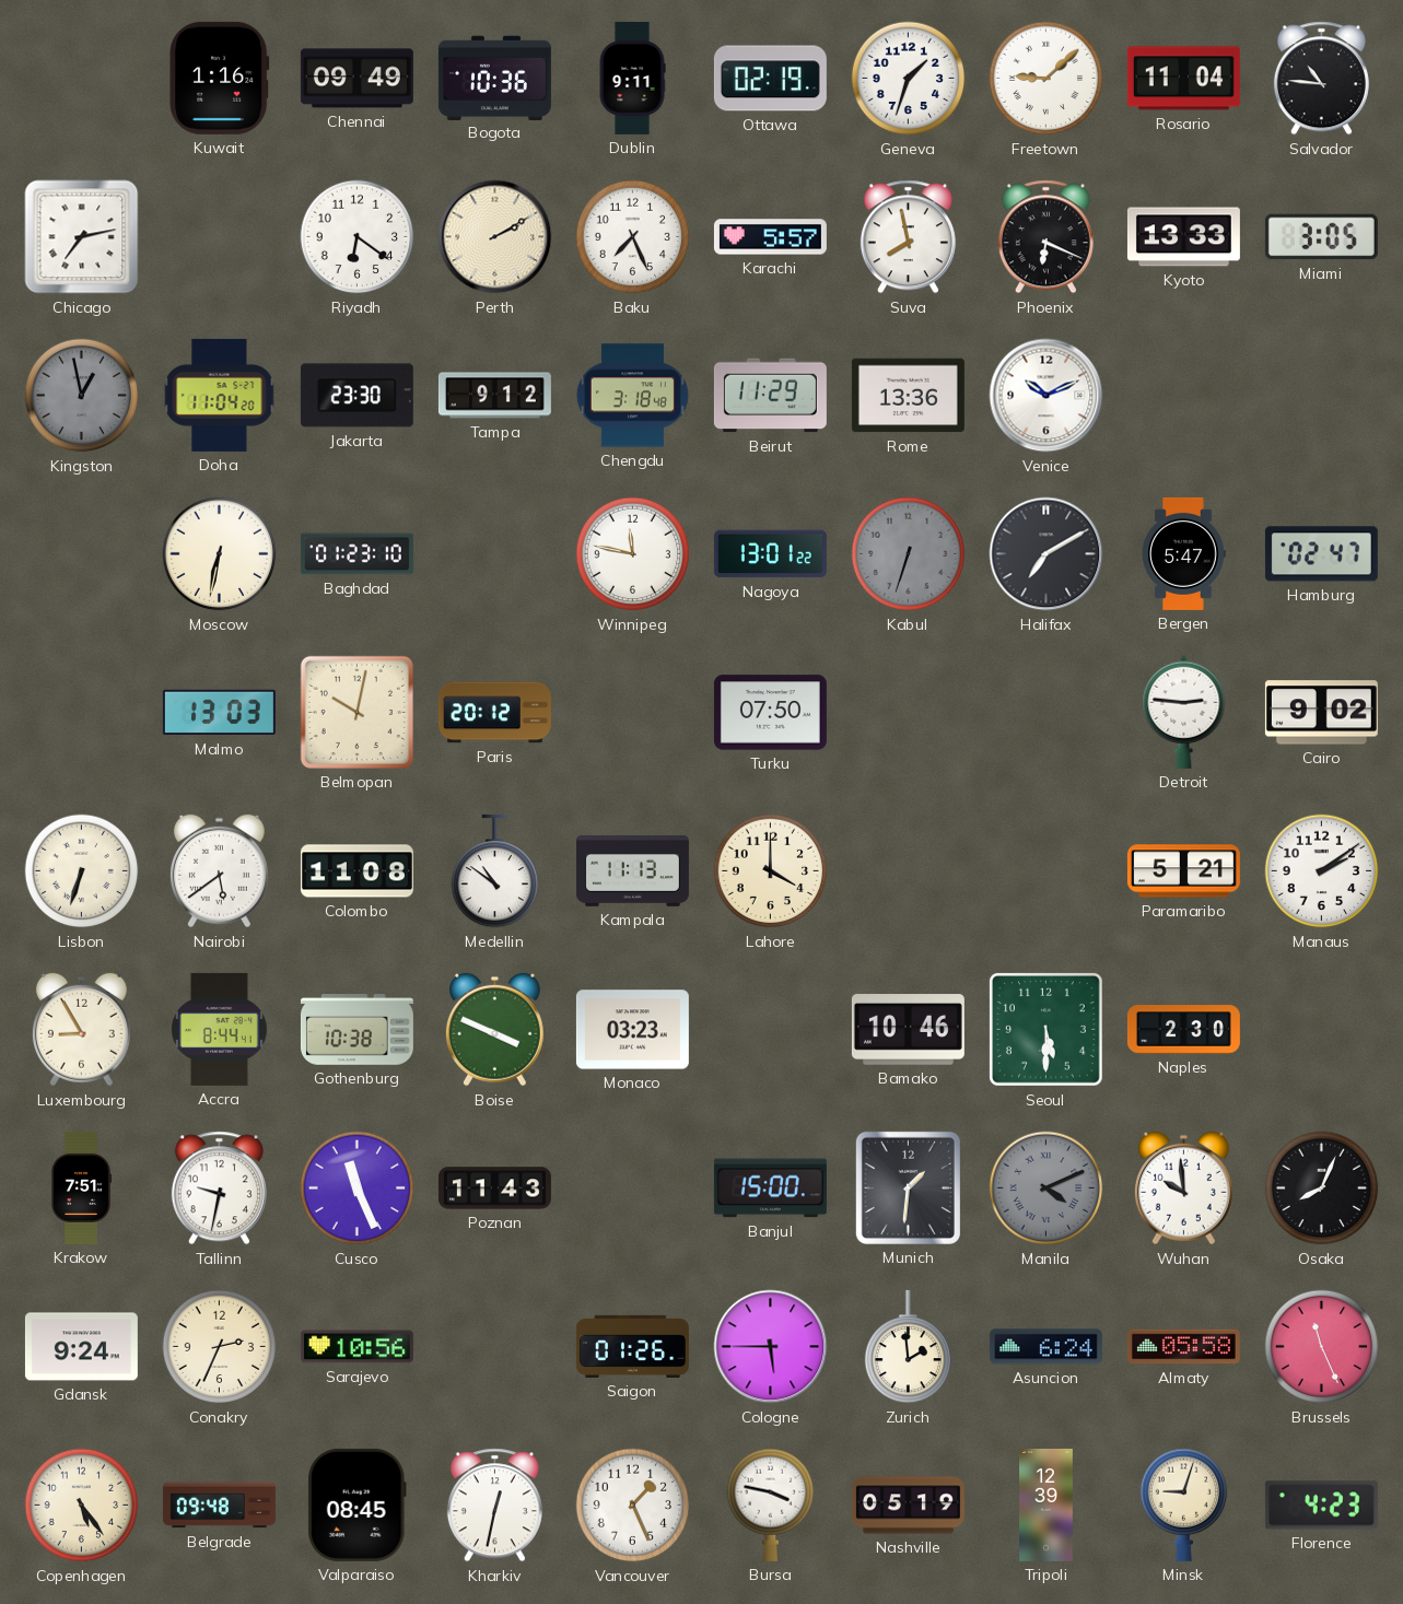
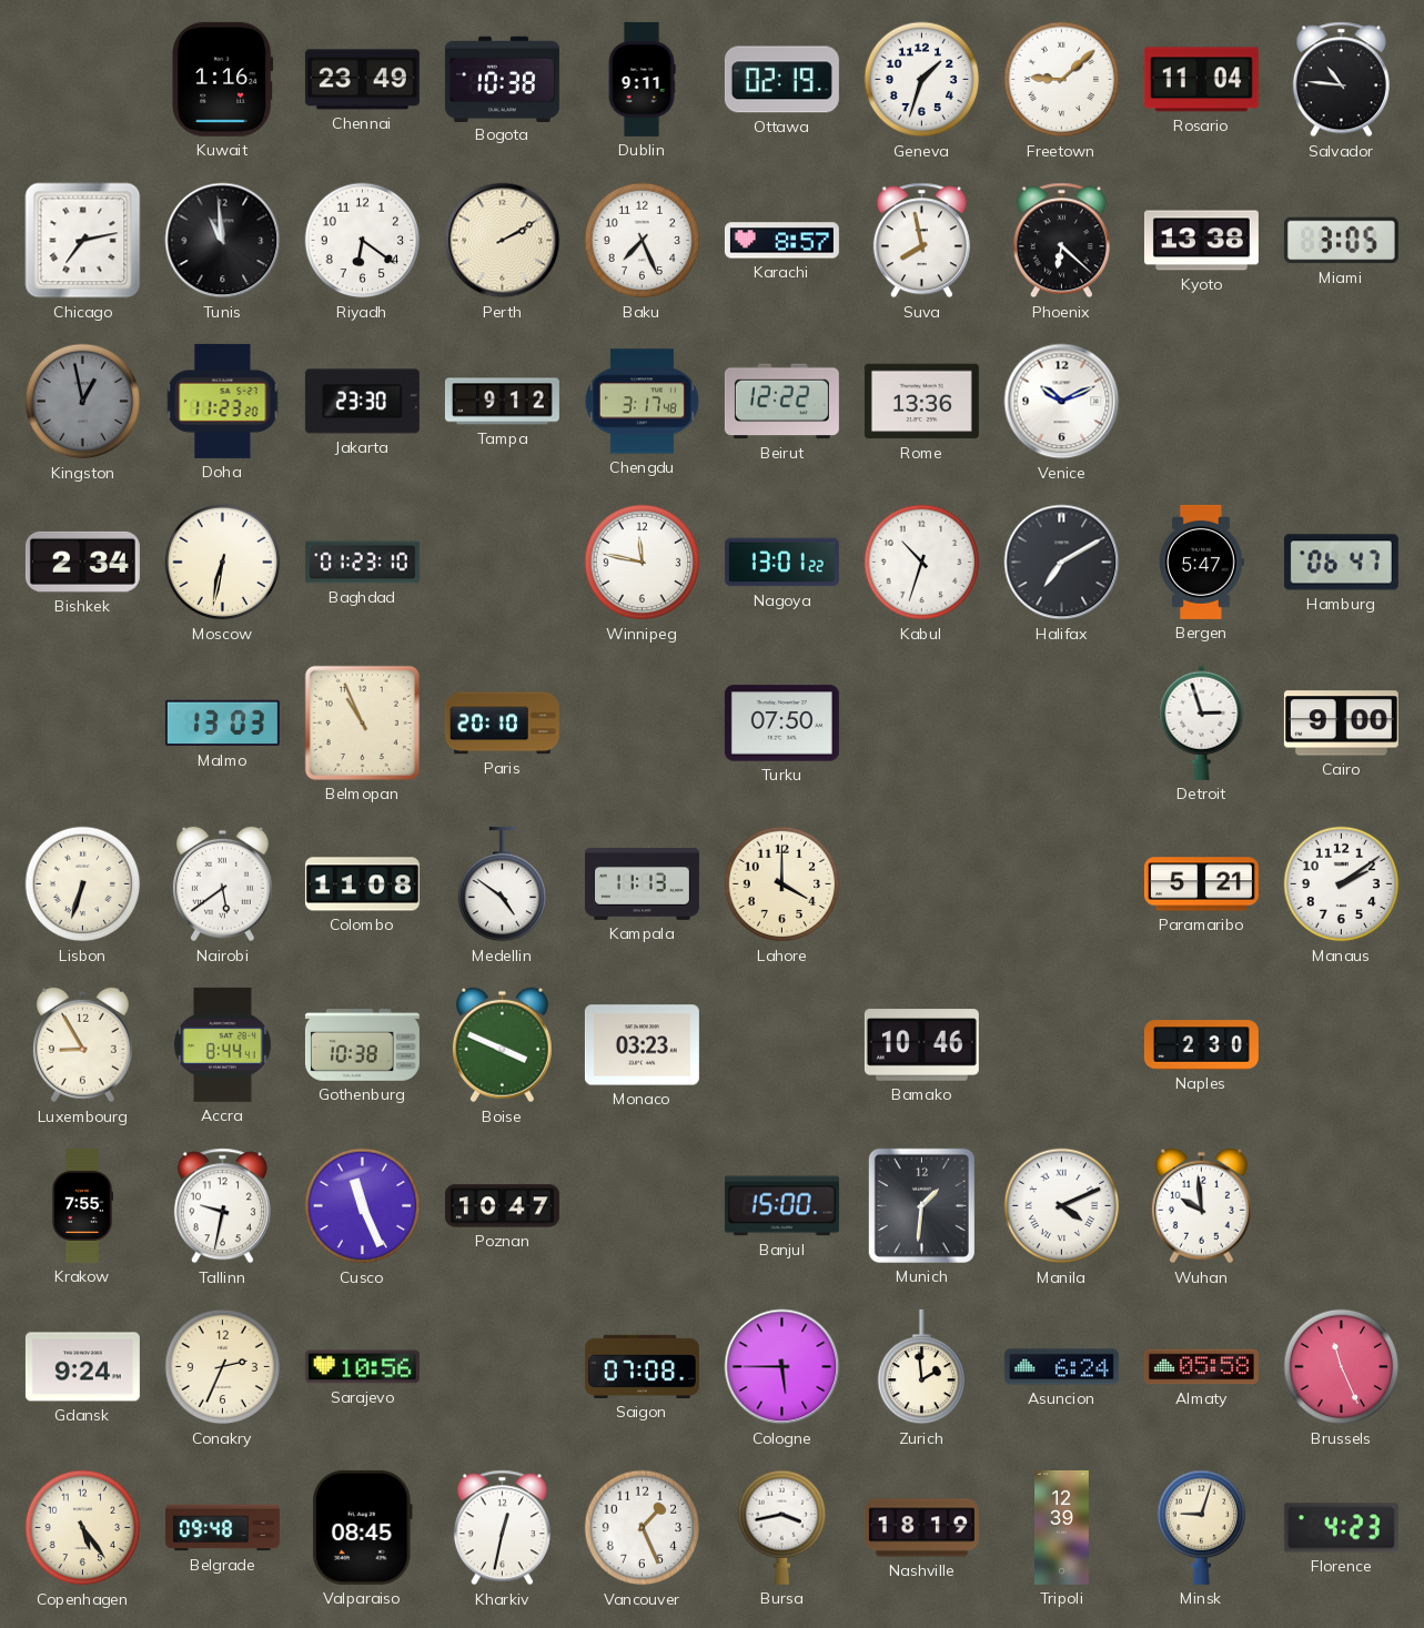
Chennai: 09:49 -> 23:49 (362, 80)
Bogota: 10:36 -> 10:38 (502, 79)
Tunis: none -> 10:59 (223, 241)
Karachi: 5:57 -> 8:57 (781, 241)
Phoenix: 6:19 -> 6:22 (1061, 241)
Kyoto: 13:33 -> 13:38 (1201, 241)
Doha: 11:04 -> 11:23 (223, 401)
Chengdu: 3:18 -> 3:17 (642, 402)
Beirut: 11:29 -> 12:22 (781, 402)
Bishkek: none -> 2:34 (82, 562)
Kabul: 6:33 -> 10:33 (922, 563)
Kabul dial: grey -> white (922, 563)
Hamburg: 02:47 -> 06:47 (1341, 563)
Belmopan: 10:02 -> 10:56 (362, 722)
Paris: 20:12 -> 20:10 (502, 724)
Detroit: 2:46 -> 2:57 (1202, 722)
Cairo: 9:02 -> 9:00 (1341, 724)
Medellin: 10:51 -> 4:51 (503, 884)
Seoul: 5:30 -> none (1047, 1030)
Krakow: 7:51 -> 7:55 (81, 1205)
Poznan: 11:43 -> 10:47 (502, 1206)
Manila dial: grey -> white (1062, 1206)
Osaka: 8:04 -> none (1322, 1189)
Saigon: 01:26 -> 07:08 (642, 1366)
Bursa: 3:47 -> 3:43 (782, 1527)
Nashville: 05:19 -> 18:19 (921, 1528)
